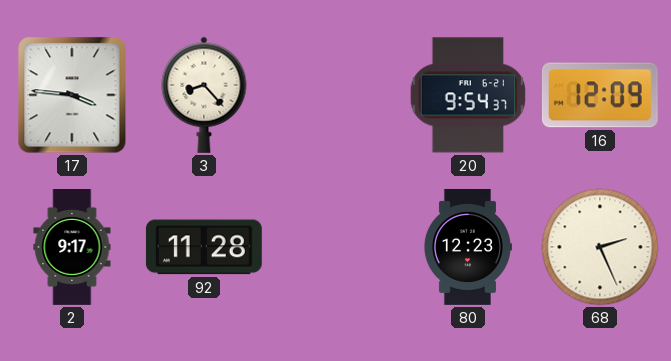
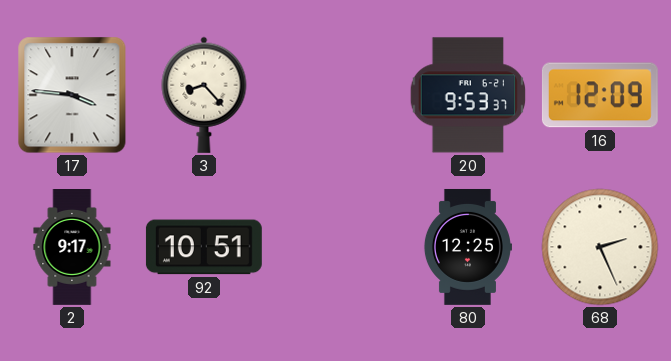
20: 9:54 -> 9:53 (468, 95)
92: 11:28 -> 10:51 (204, 247)
80: 12:23 -> 12:25 (467, 247)
